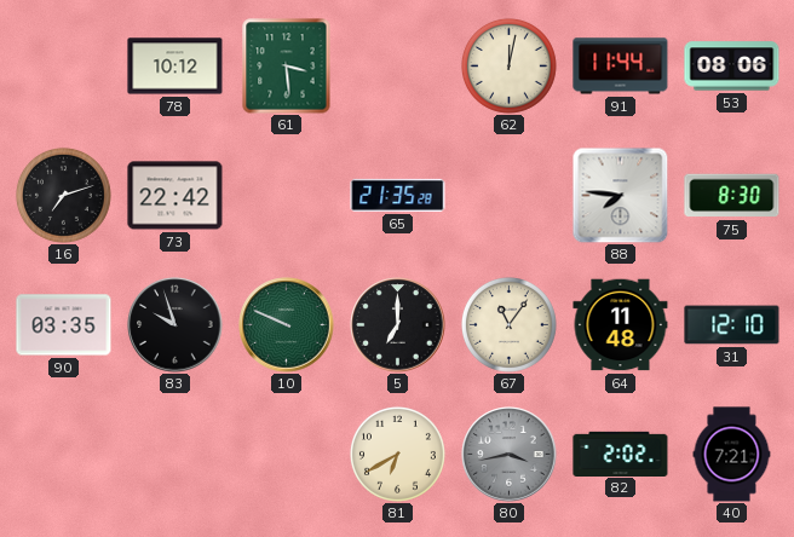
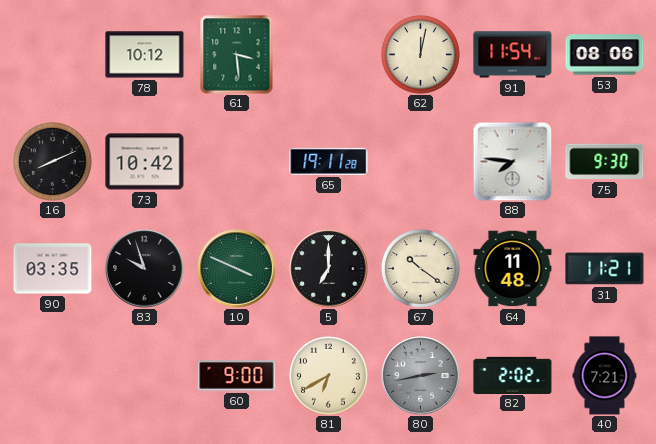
91: 11:44 -> 11:54 (513, 55)
16: 7:12 -> 8:11 (52, 161)
73: 22:42 -> 10:42 (145, 162)
65: 21:35 -> 19:11 (329, 161)
75: 8:30 -> 9:30 (605, 162)
10: 9:49 -> 3:49 (237, 269)
67: 11:06 -> 10:21 (420, 268)
31: 12:10 -> 11:21 (605, 269)
60: none -> 9:00 (237, 376)
80: 3:43 -> 2:43 (421, 376)
